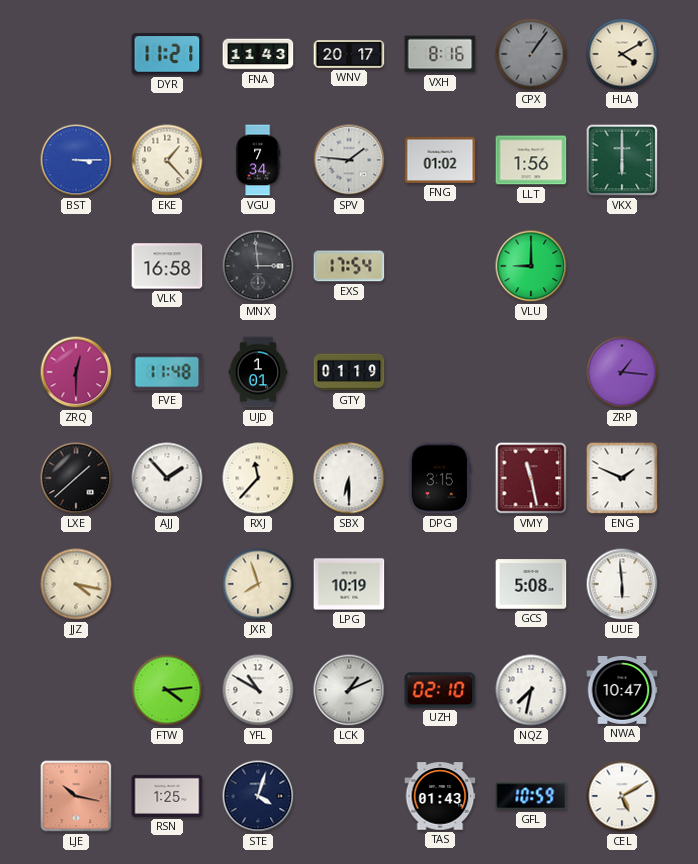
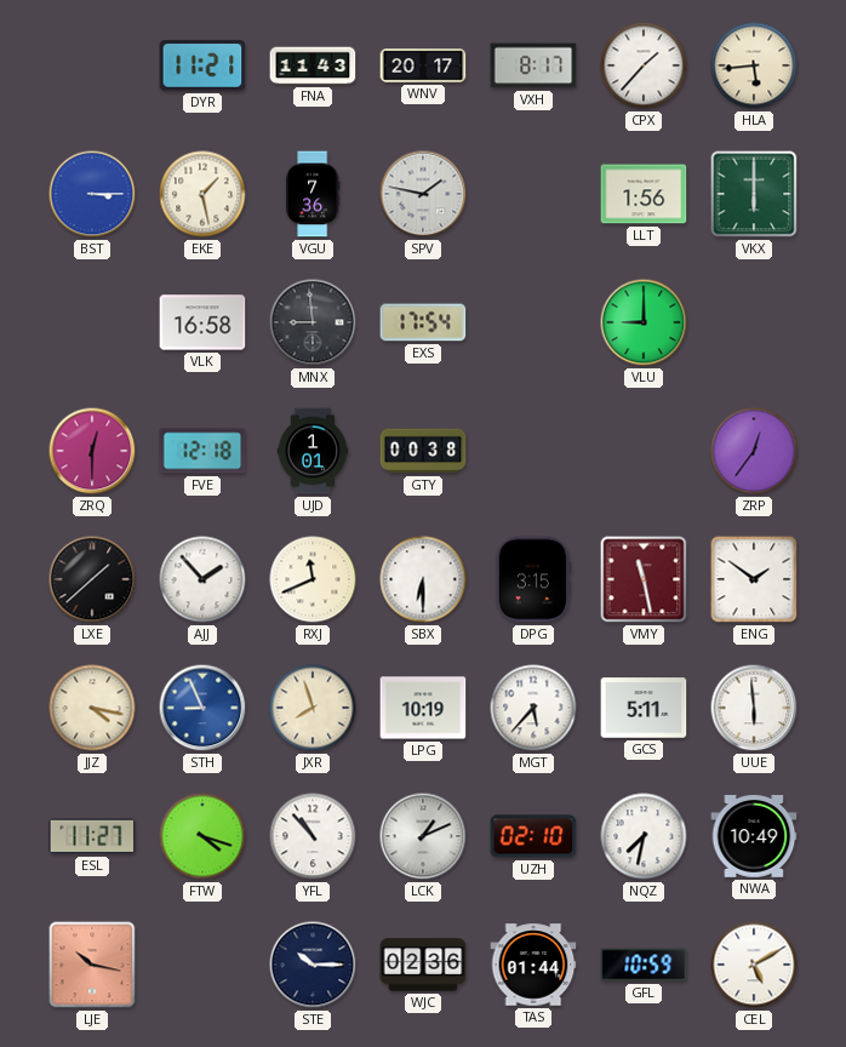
VXH: 8:16 -> 8:17 (533, 65)
CPX: 1:06 -> 1:37 (644, 65)
CPX dial: grey -> white (644, 65)
HLA: 4:10 -> 5:44 (754, 65)
EKE: 1:23 -> 1:28 (202, 194)
VGU: 7:34 -> 7:36 (313, 194)
SPV: 1:46 -> 1:47 (423, 194)
FNG: 01:02 -> none (440, 160)
MNX: 2:59 -> 8:59 (313, 322)
FVE: 11:48 -> 12:18 (202, 451)
GTY: 01:19 -> 00:38 (423, 451)
ZRP: 1:16 -> 12:36 (754, 451)
RXJ: 11:37 -> 11:41 (313, 579)
ENG: 1:49 -> 1:51 (754, 579)
STH: none -> 8:56 (202, 708)
MGT: none -> 5:37 (533, 708)
GCS: 5:08 -> 5:11 (644, 708)
ESL: none -> 11:27 (92, 836)
FTW: 4:14 -> 4:18 (202, 836)
YFL: 10:50 -> 10:53 (313, 836)
NWA: 10:47 -> 10:49 (754, 837)
RSN: 1:25 -> none (167, 796)
STE: 4:03 -> 10:15 (313, 965)
WJC: none -> 02:36 (423, 965)
TAS: 01:43 -> 01:44 (533, 965)
